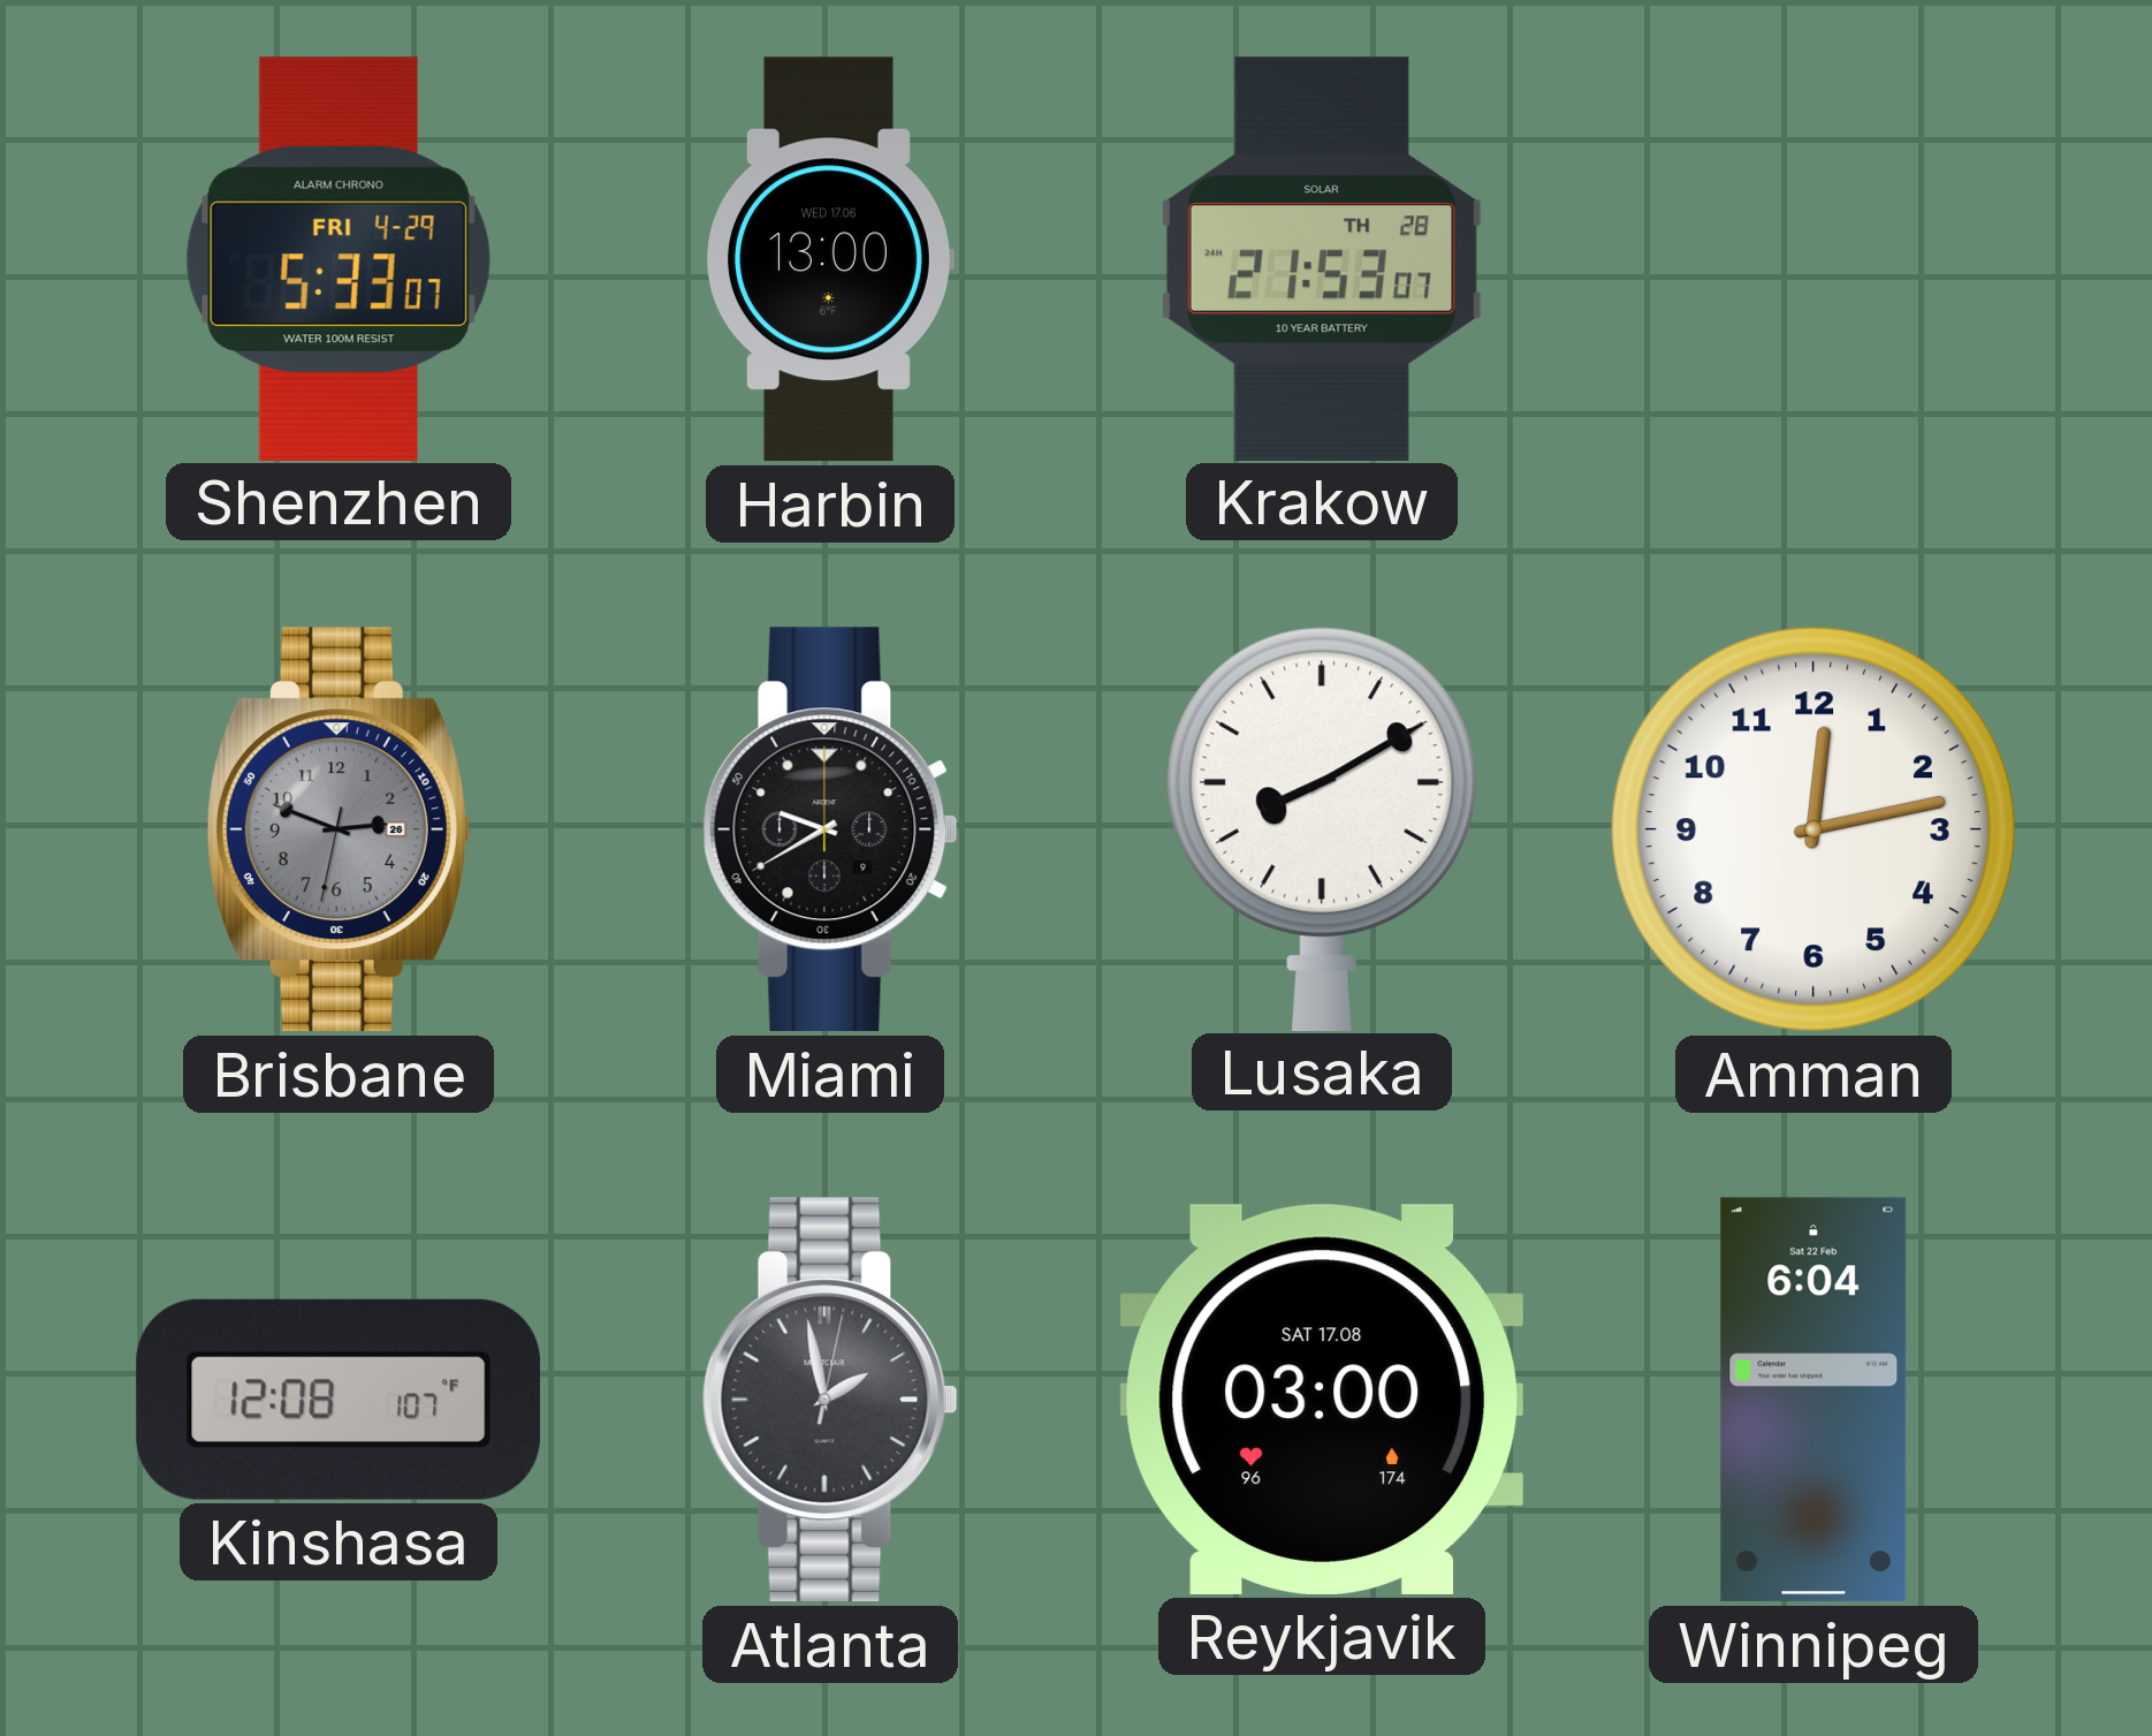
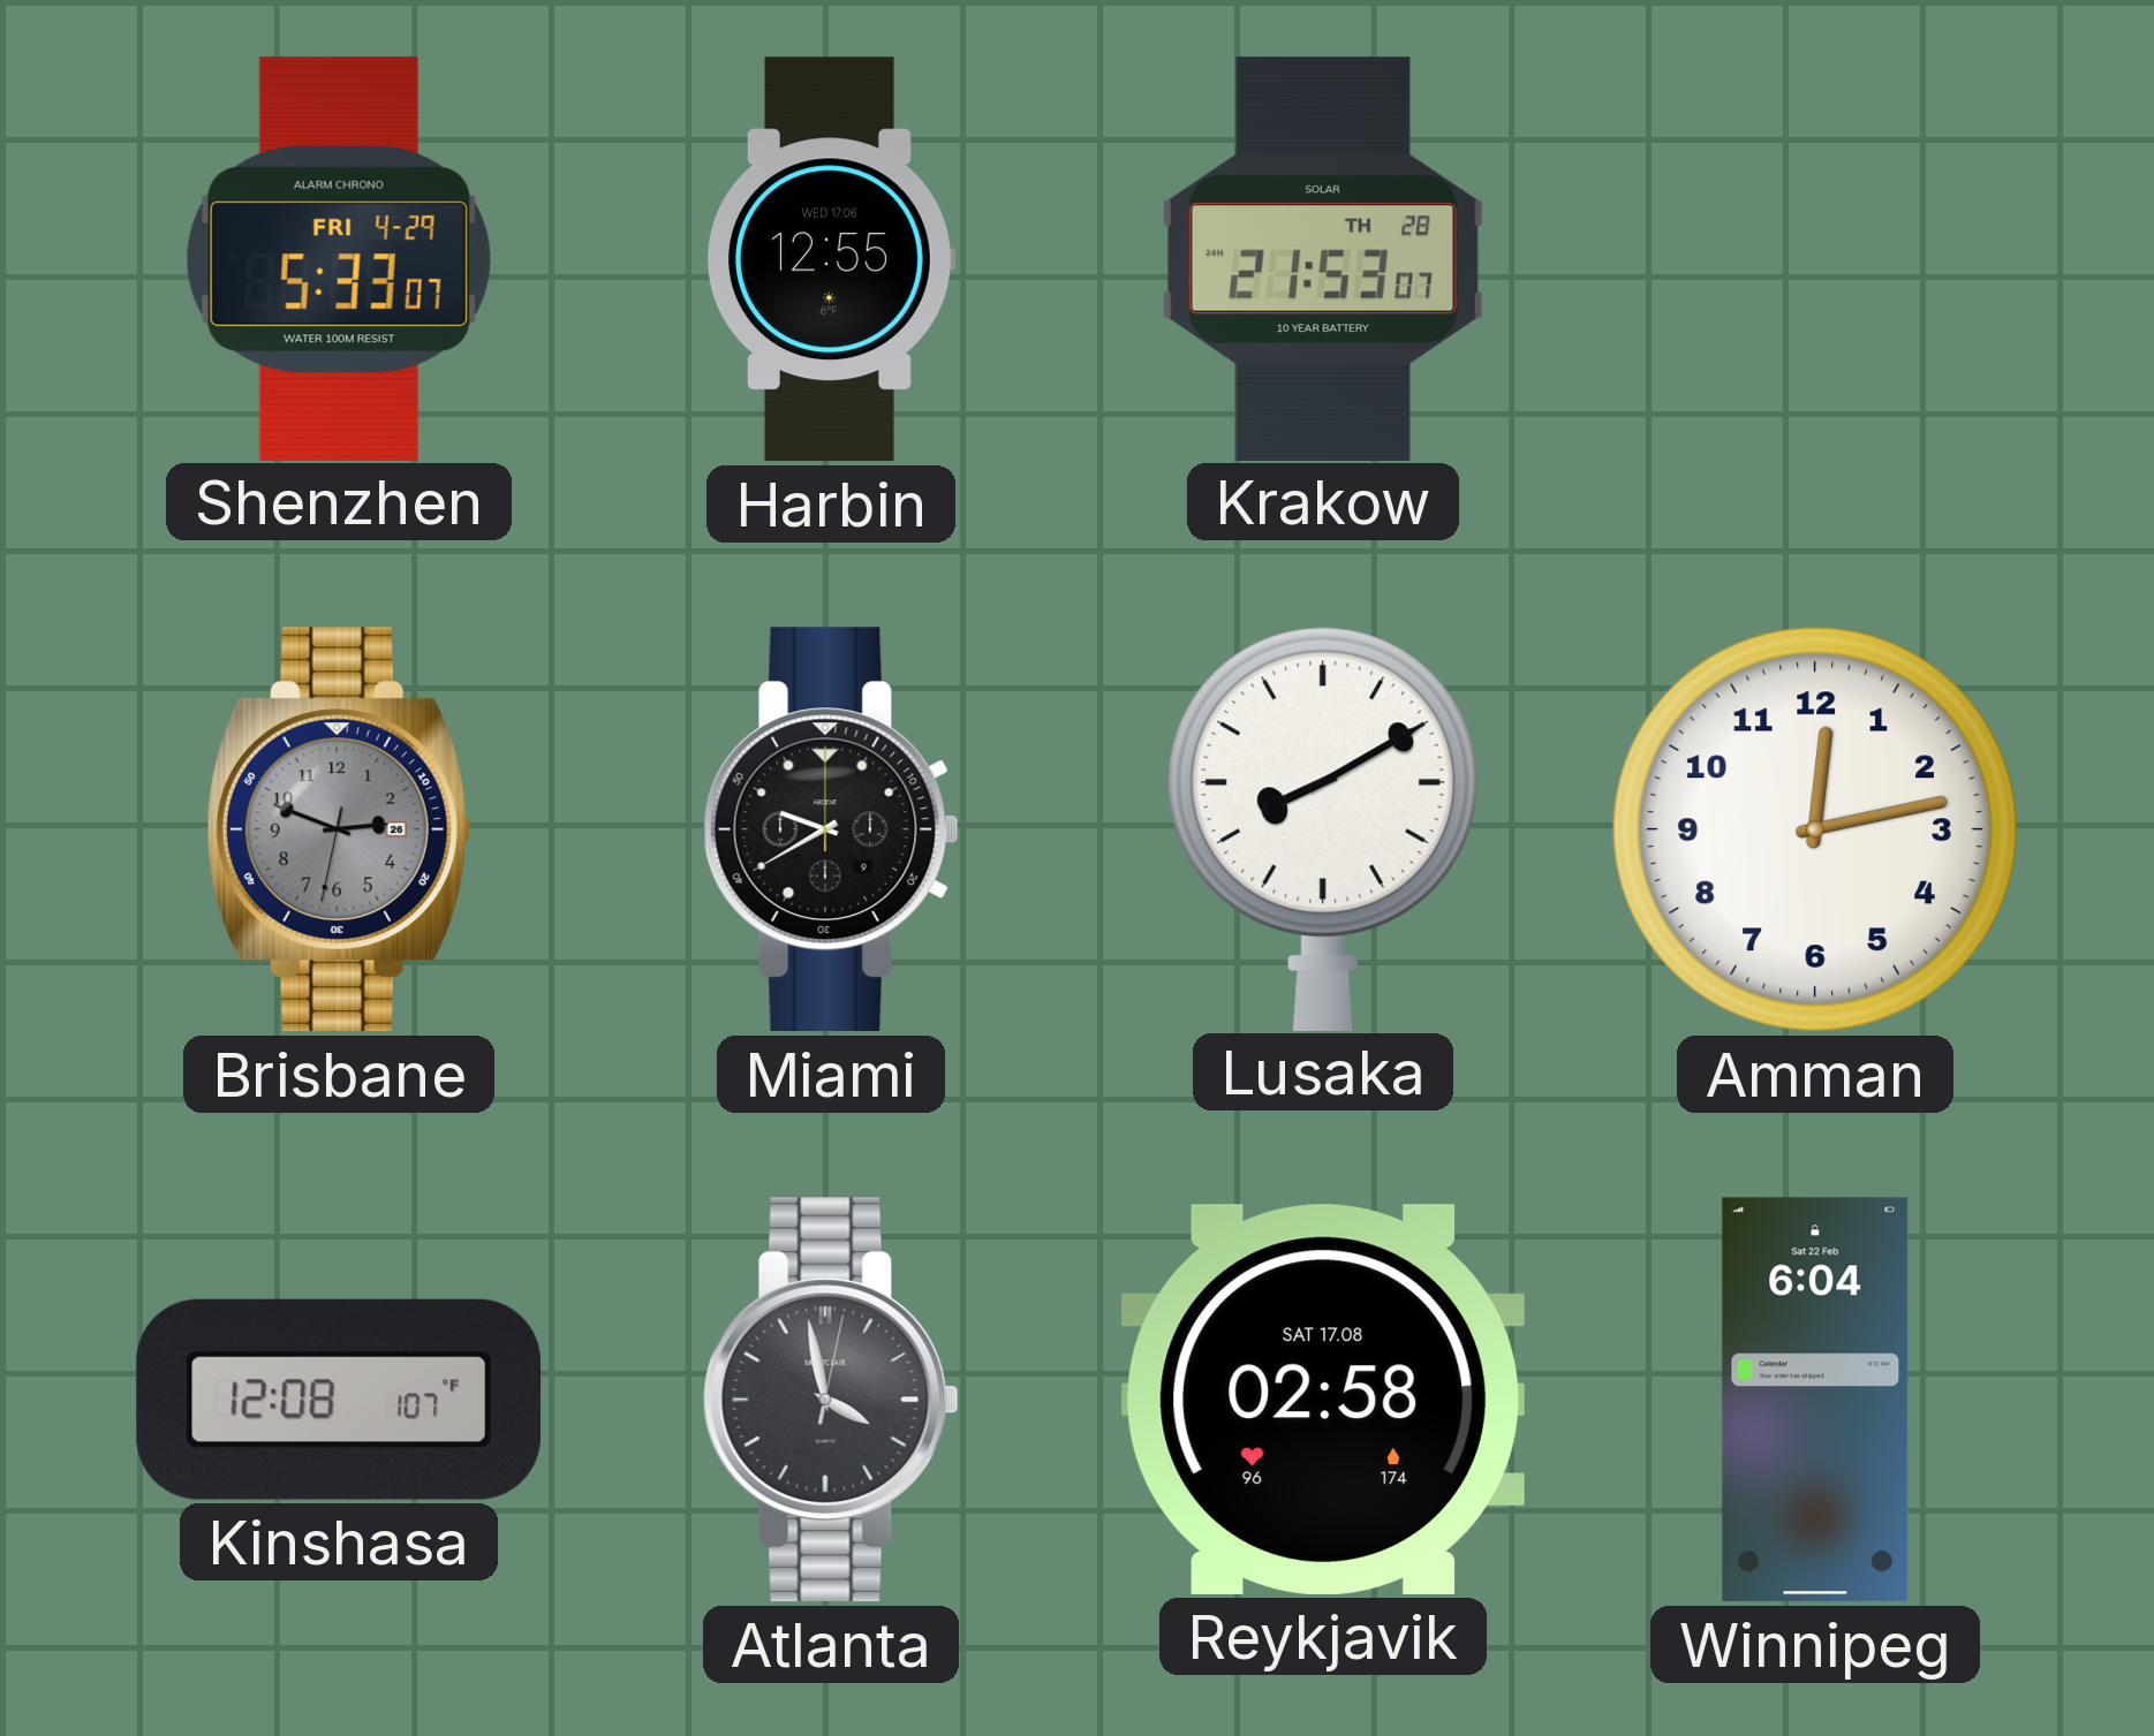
Harbin: 13:00 -> 12:55 (831, 259)
Atlanta: 1:58 -> 3:58 (831, 1400)
Reykjavik: 03:00 -> 02:58 (1322, 1400)
